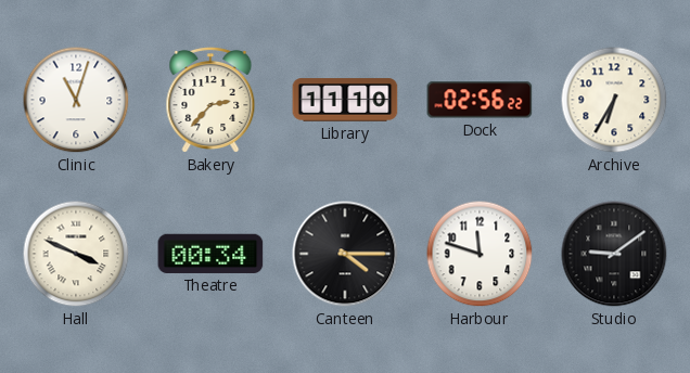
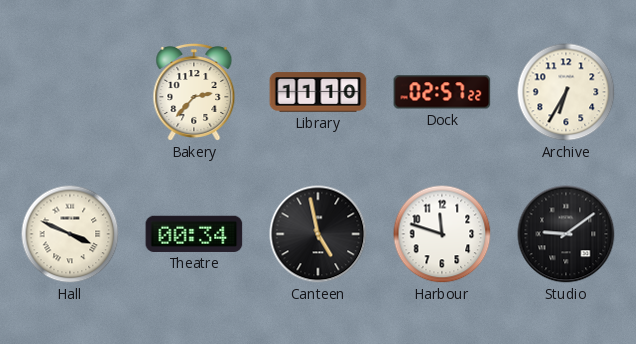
Clinic: 11:03 -> none (76, 100)
Dock: 02:56 -> 02:57 (442, 92)
Canteen: 4:15 -> 4:58 (318, 234)
